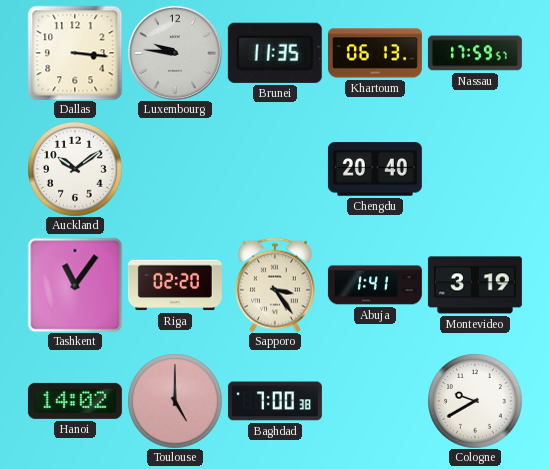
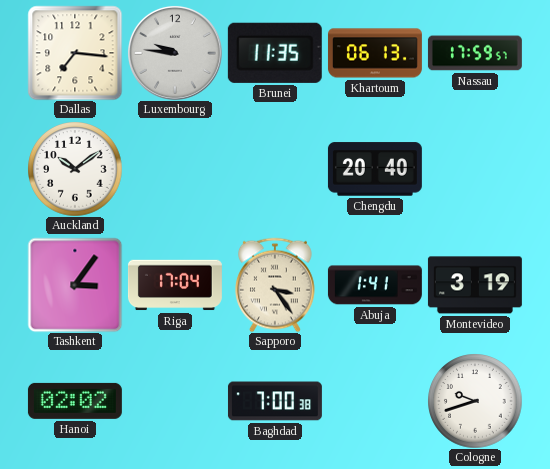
Dallas: 3:16 -> 7:16 (75, 53)
Tashkent: 11:06 -> 3:06 (75, 285)
Riga: 02:20 -> 17:04 (175, 285)
Hanoi: 14:02 -> 02:02 (75, 401)
Toulouse: 5:00 -> none (175, 401)
Cologne: 9:40 -> 9:42 (475, 401)
